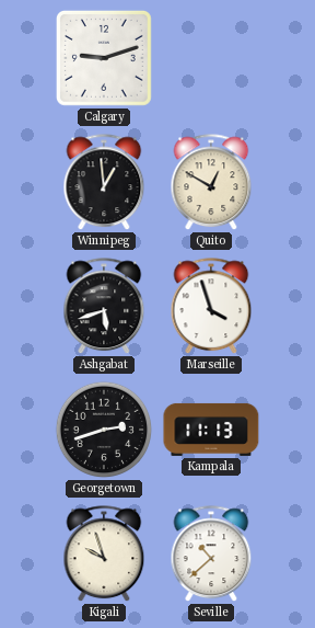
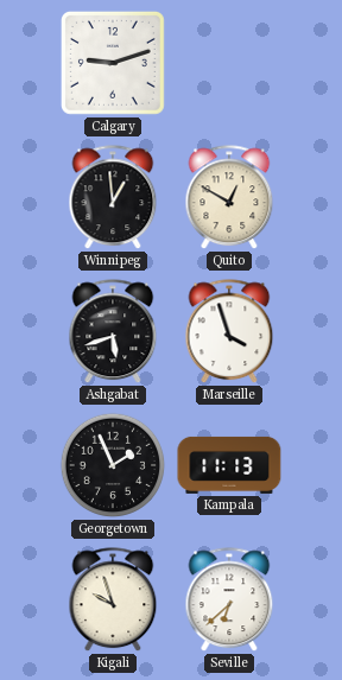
Georgetown: 2:42 -> 1:56 (113, 465)
Seville: 10:38 -> 6:38 (229, 600)
